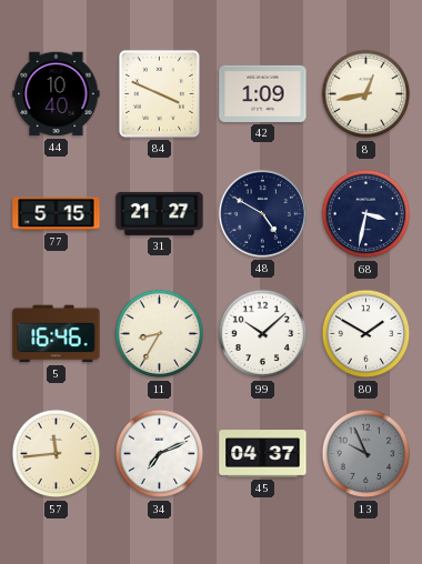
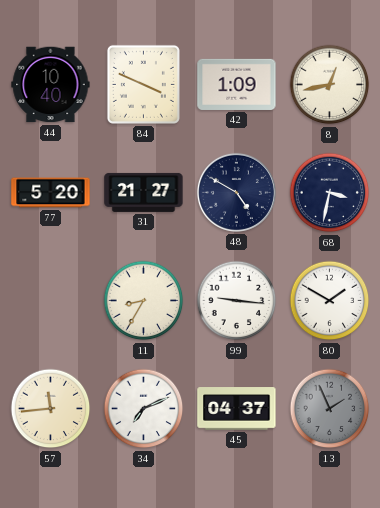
77: 5:15 -> 5:20 (51, 193)
5: 16:46 -> none (57, 334)
99: 10:08 -> 9:16 (237, 301)
13: 9:56 -> 1:56 (330, 409)
